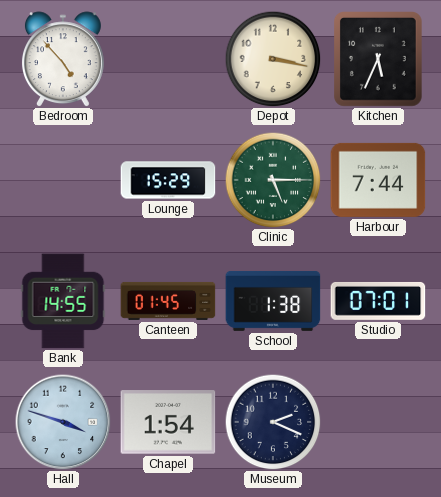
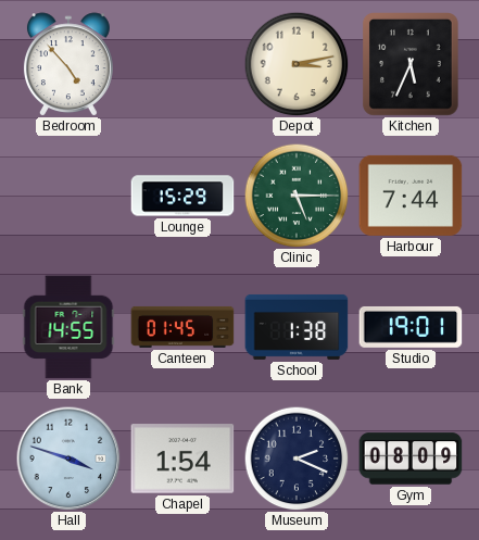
Depot: 3:17 -> 3:13 (297, 64)
Studio: 07:01 -> 19:01 (411, 327)
Gym: none -> 08:09 (411, 459)
